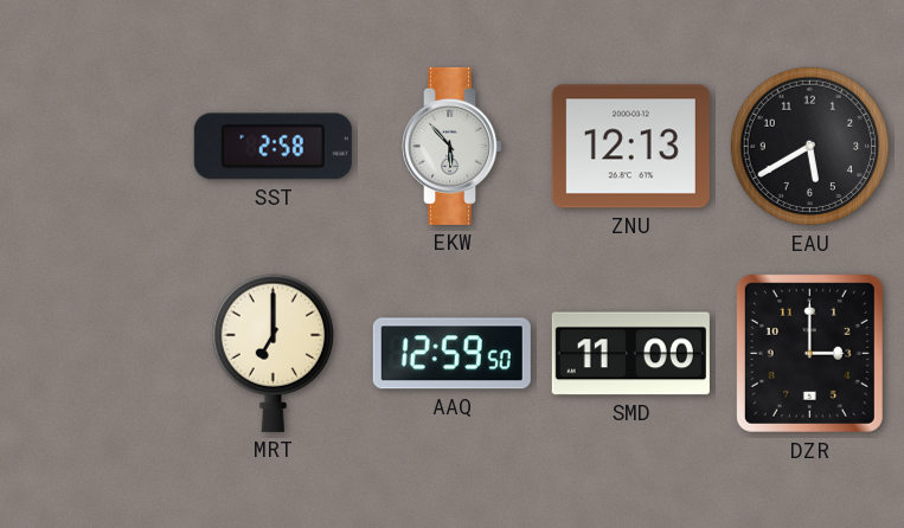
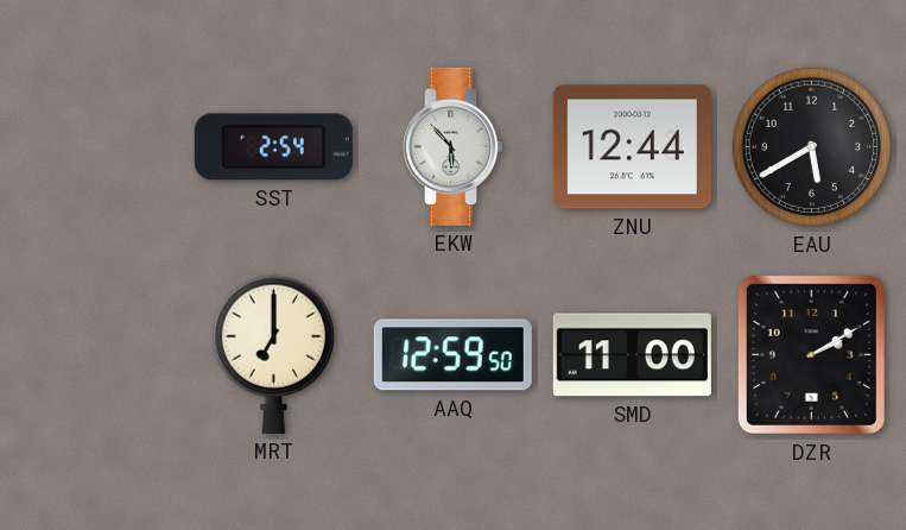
SST: 2:58 -> 2:54 (273, 147)
ZNU: 12:13 -> 12:44 (632, 147)
DZR: 3:00 -> 2:10 (811, 354)
